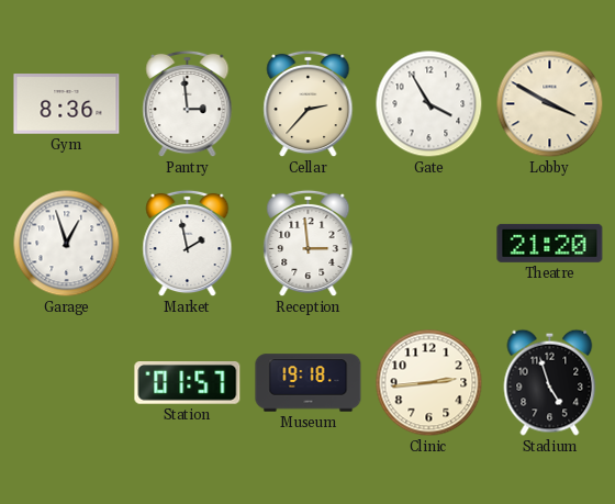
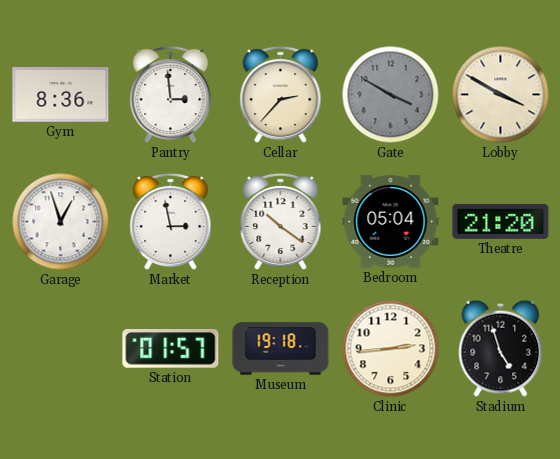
Gate: 3:55 -> 3:50 (391, 95)
Gate dial: white -> grey (391, 95)
Market: 1:58 -> 2:58 (171, 222)
Reception: 2:59 -> 10:21 (281, 222)
Bedroom: none -> 05:04 (391, 222)
